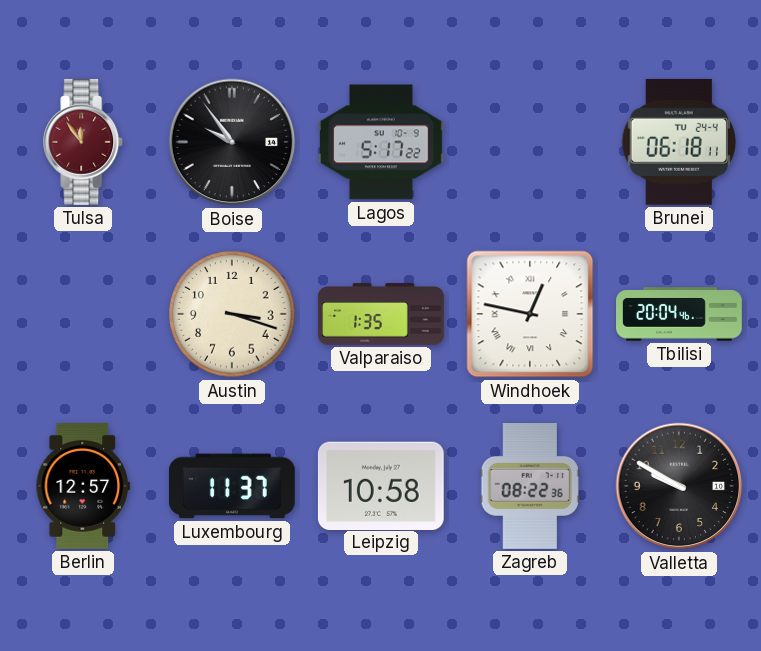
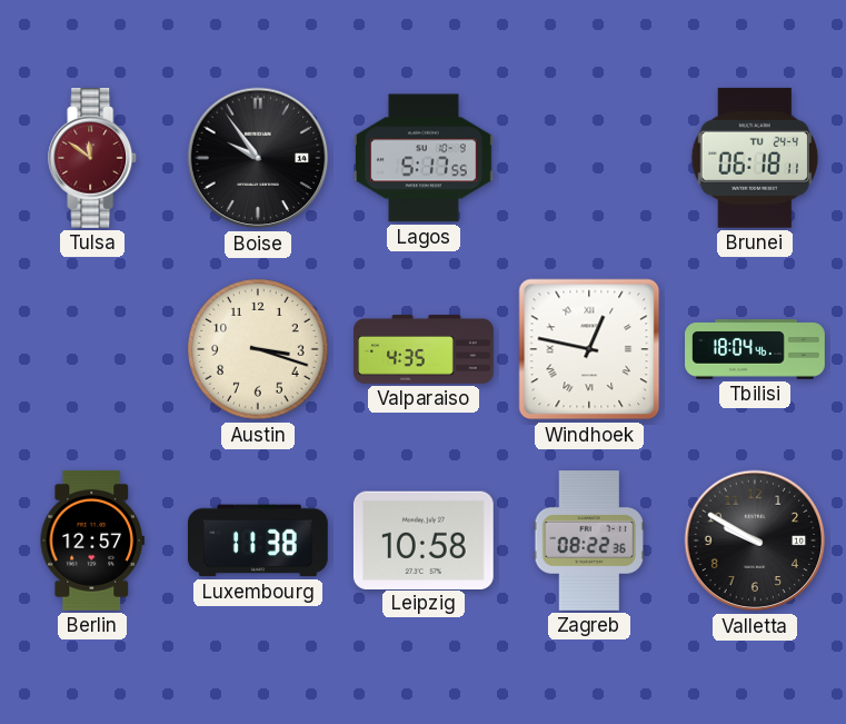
Tulsa: 11:54 -> 11:51 (93, 158)
Lagos: 5:17:22 -> 5:17:55 (425, 158)
Valparaiso: 1:35 -> 4:35 (424, 349)
Tbilisi: 20:04 -> 18:04 (755, 349)
Luxembourg: 11:37 -> 11:38 (258, 540)
